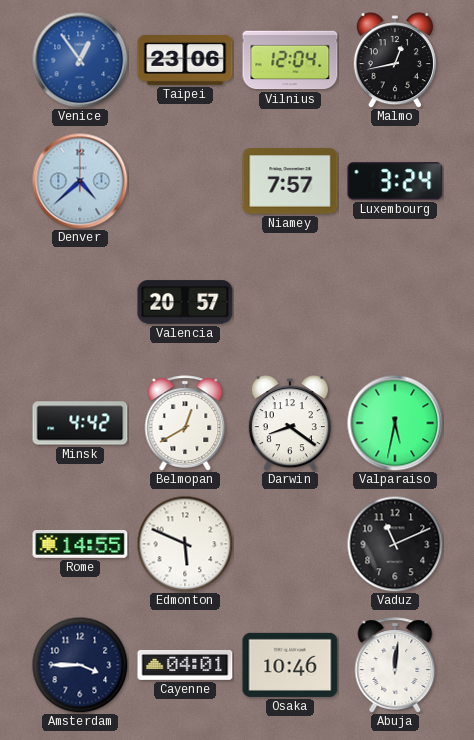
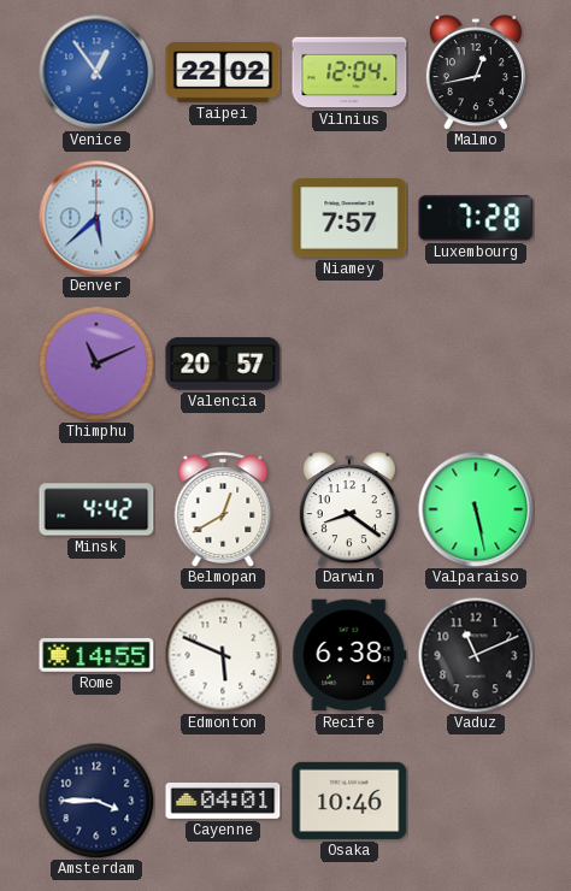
Taipei: 23:06 -> 22:02 (223, 73)
Denver: 4:38 -> 5:38 (96, 218)
Luxembourg: 3:24 -> 7:28 (476, 218)
Thimphu: none -> 11:11 (96, 364)
Valparaiso: 5:32 -> 5:28 (476, 509)
Recife: none -> 6:38 (349, 655)
Abuja: 12:01 -> none (395, 665)
